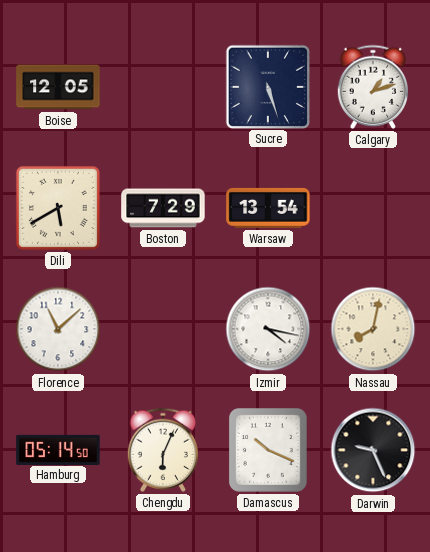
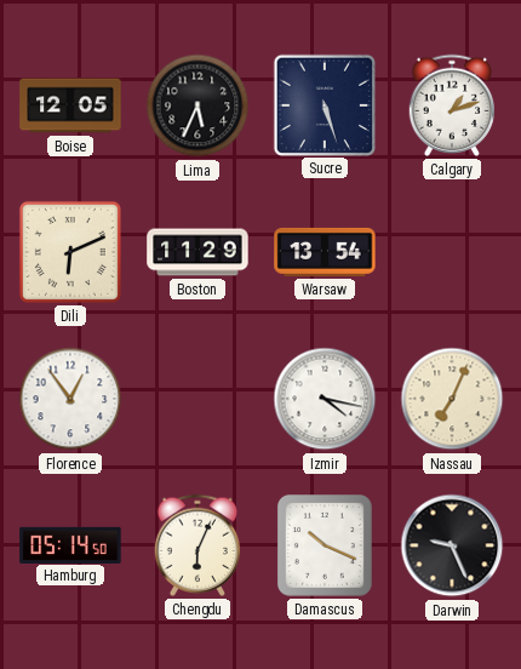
Lima: none -> 5:34 (197, 105)
Dili: 5:40 -> 6:11 (70, 252)
Boston: 7:29 -> 11:29 (197, 252)
Florence: 11:08 -> 12:54 (70, 399)
Nassau: 8:02 -> 7:04 (452, 399)
